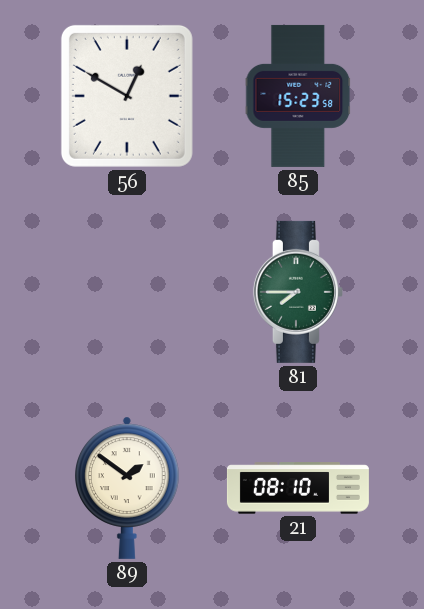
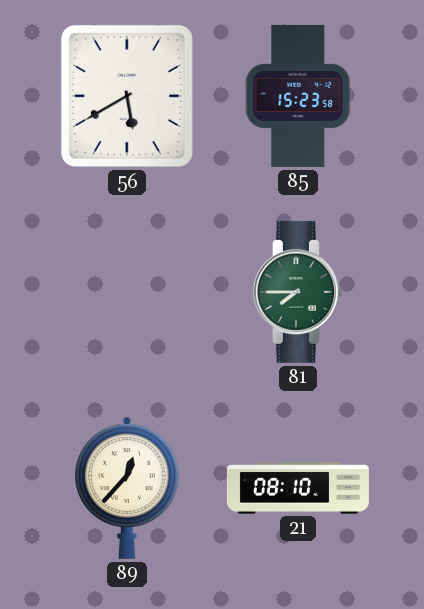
56: 12:50 -> 5:40 (127, 96)
89: 1:51 -> 12:37 (128, 488)
